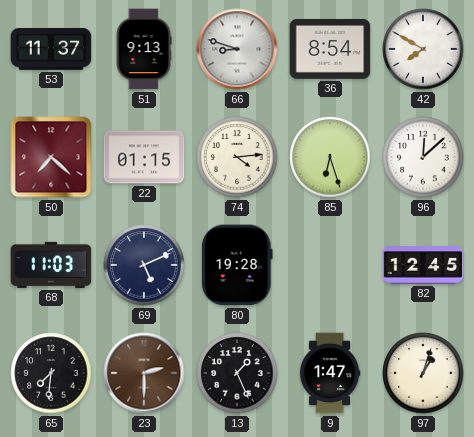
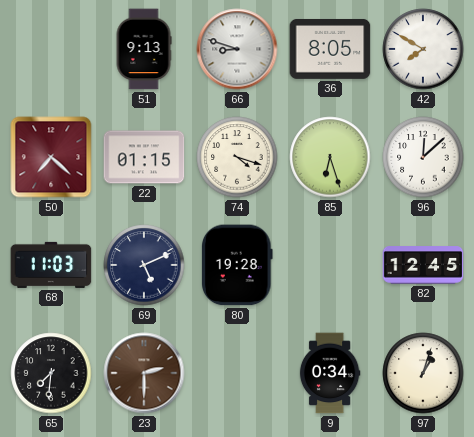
53: 11:37 -> none (51, 50)
36: 8:54 -> 8:05 (330, 49)
74: 4:14 -> 4:18 (237, 157)
13: 1:26 -> none (237, 373)
9: 1:47 -> 0:34 (330, 373)
